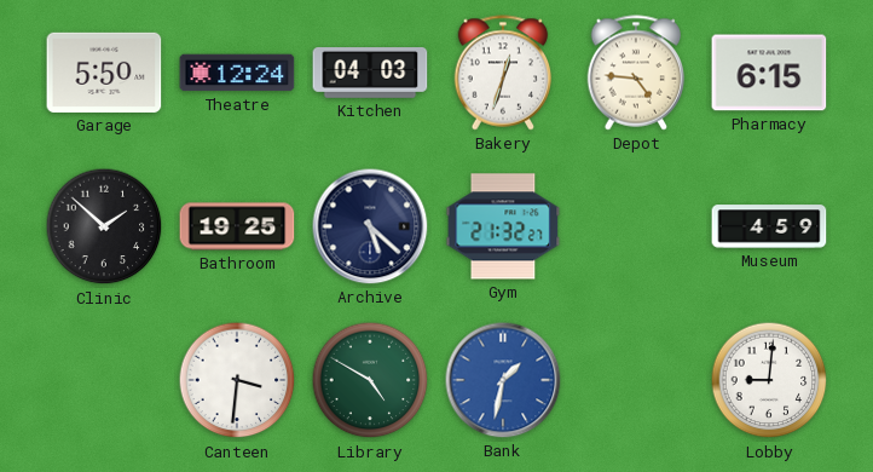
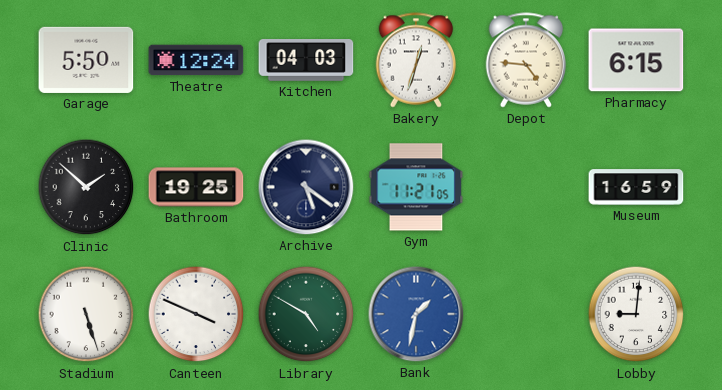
Archive: 5:22 -> 5:21 (306, 187)
Gym: 21:32 -> 11:21 (416, 187)
Museum: 4:59 -> 16:59 (636, 187)
Stadium: none -> 5:27 (86, 314)
Canteen: 3:31 -> 3:49 (196, 314)
